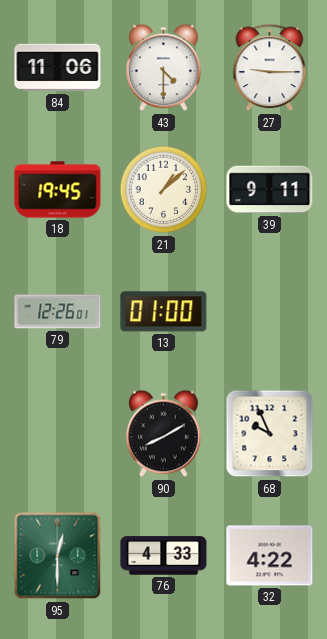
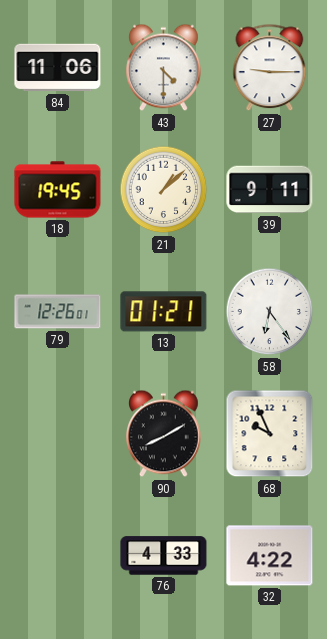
13: 01:00 -> 01:21 (164, 312)
58: none -> 6:24 (270, 312)
95: 12:30 -> none (58, 556)
